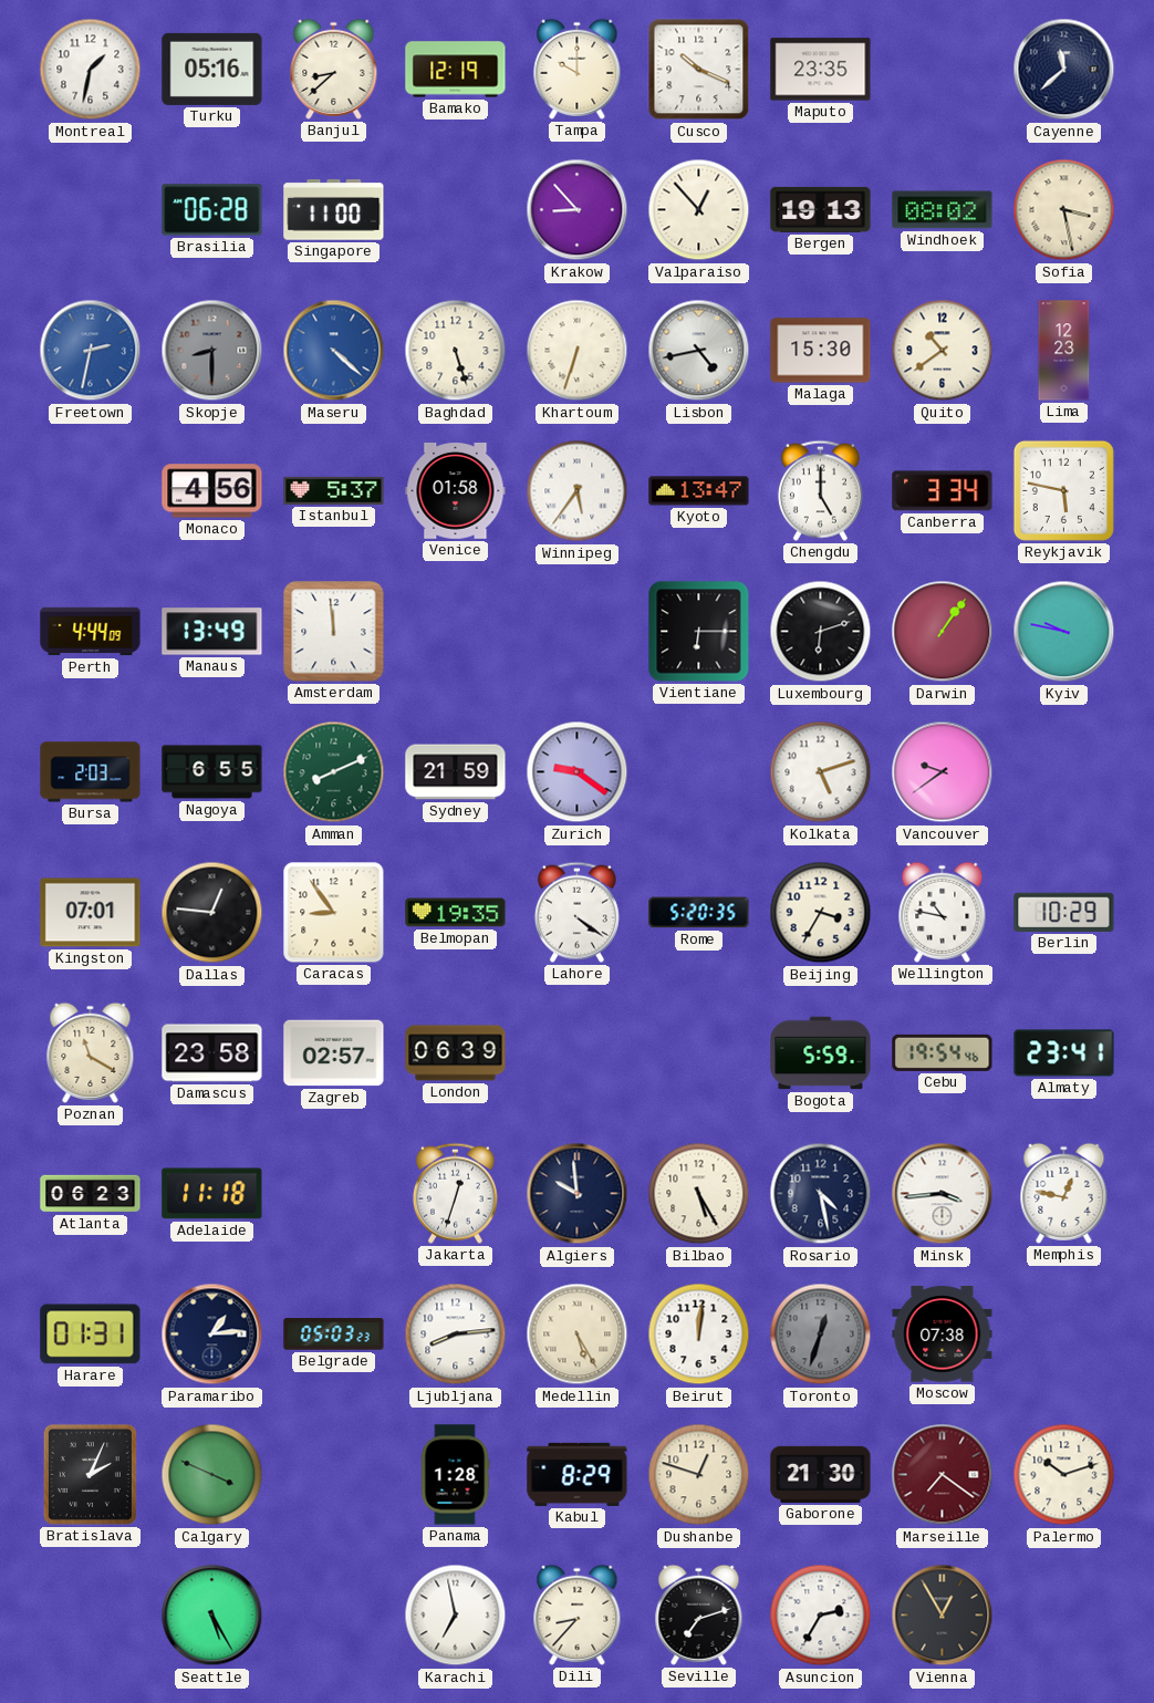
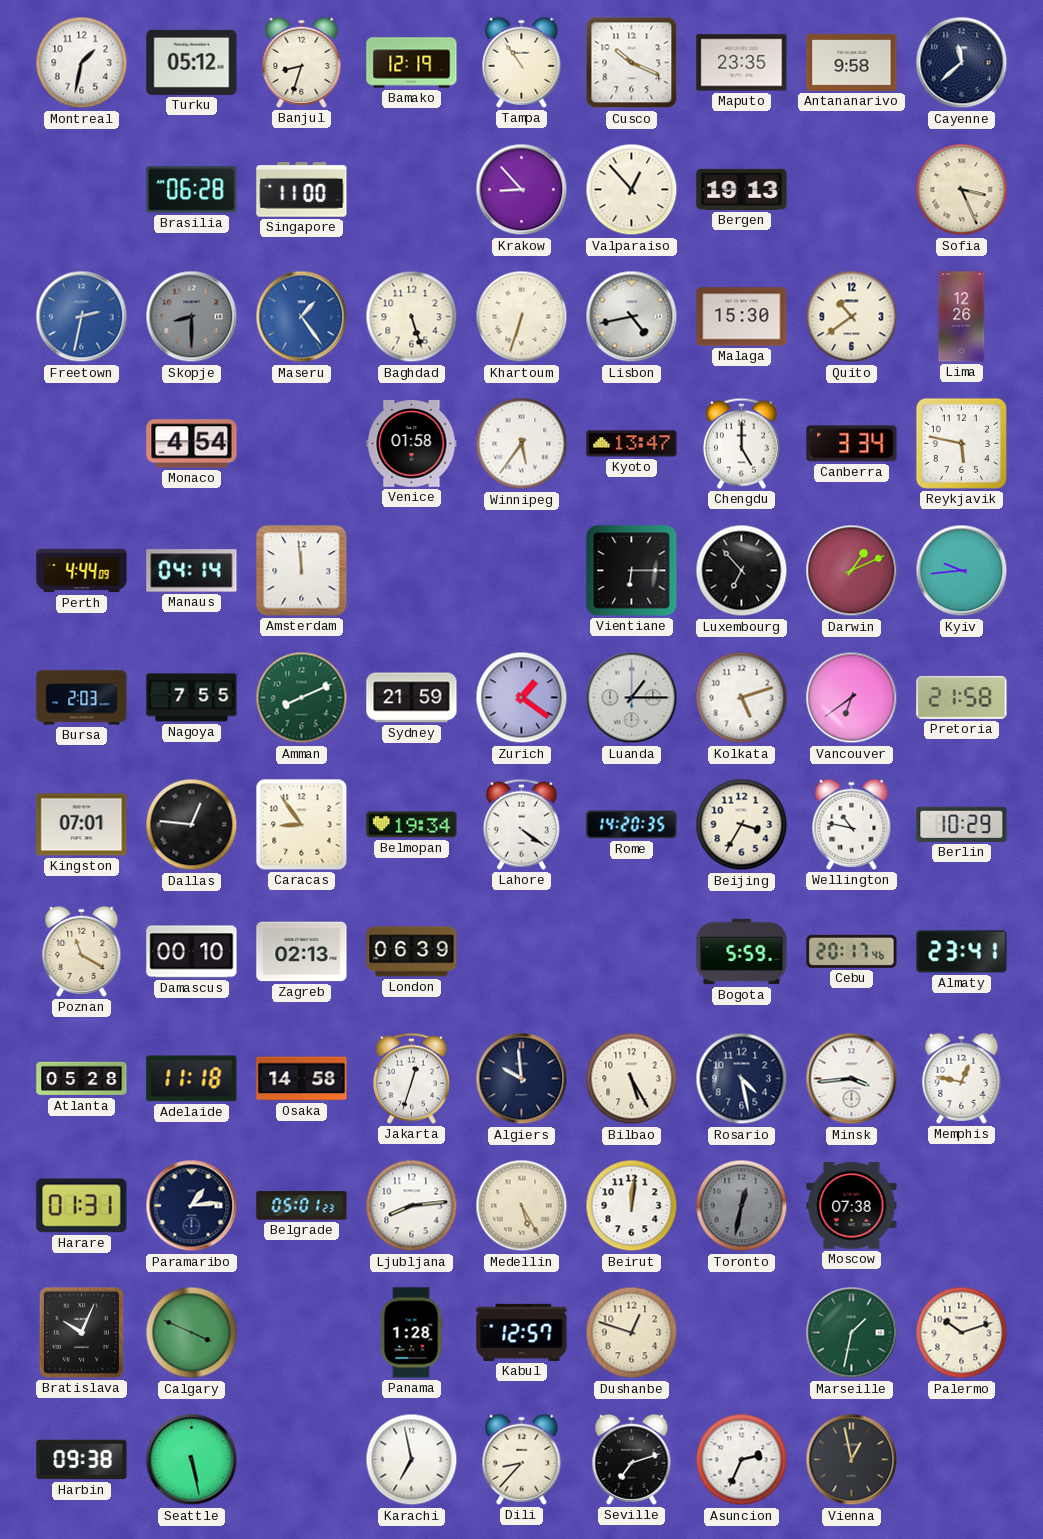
Turku: 05:16 -> 05:12 (192, 62)
Banjul: 8:38 -> 8:33 (302, 62)
Tampa: 10:00 -> 10:54 (522, 62)
Antananarivo: none -> 9:58 (852, 62)
Windhoek: 08:02 -> none (943, 210)
Sofia: 3:28 -> 3:26 (962, 190)
Maseru: 4:22 -> 1:24 (302, 317)
Lima: 12:23 -> 12:26 (962, 317)
Monaco: 4:56 -> 4:54 (192, 444)
Istanbul: 5:37 -> none (334, 490)
Manaus: 13:49 -> 04:14 (192, 571)
Luxembourg: 6:12 -> 6:53 (742, 571)
Darwin: 1:06 -> 1:11 (852, 571)
Kyiv: 9:47 -> 9:44 (962, 571)
Nagoya: 6:55 -> 7:55 (192, 698)
Zurich: 9:21 -> 1:21 (522, 698)
Luanda: none -> 1:15 (632, 698)
Vancouver: 9:39 -> 6:39 (852, 698)
Pretoria: none -> 21:58 (962, 697)
Belmopan: 19:35 -> 19:34 (412, 825)
Rome: 5:20 -> 14:20 (632, 825)
Damascus: 23:58 -> 00:10 (192, 952)
Zagreb: 02:57 -> 02:13 (302, 952)
Cebu: 19:54 -> 20:17 (852, 951)
Atlanta: 06:23 -> 05:28 (82, 1079)
Osaka: none -> 14:58 (302, 1079)
Belgrade: 05:03 -> 05:01 (302, 1206)
Toronto: 12:33 -> 12:32 (742, 1206)
Bratislava: 2:04 -> 10:04 (81, 1332)
Kabul: 8:29 -> 12:57 (522, 1332)
Gaborone: 21:30 -> none (821, 1474)
Marseille: 7:21 -> 1:32 (852, 1333)
Marseille dial: burgundy -> green (852, 1333)
Harbin: none -> 09:38 (82, 1460)
Seattle: 5:25 -> 5:28 (192, 1460)
Asuncion: 2:35 -> 2:34 (742, 1460)
Vienna: 12:55 -> 12:58 (852, 1460)
